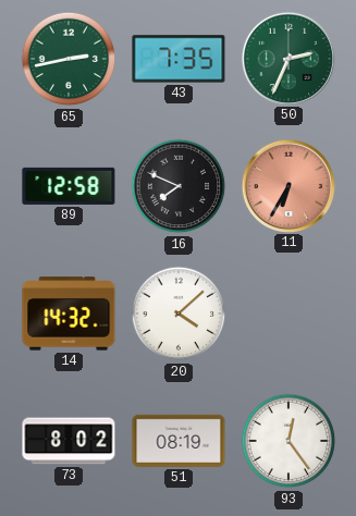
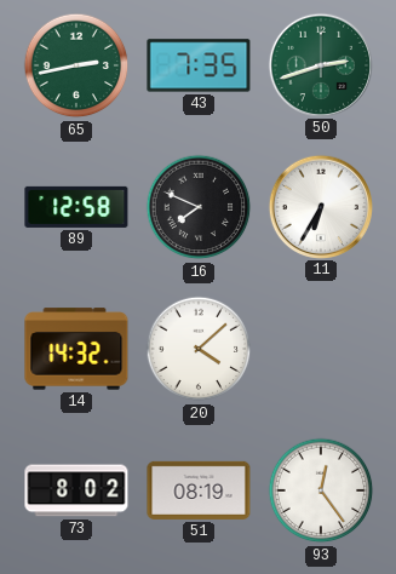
50: 2:34 -> 2:42 (320, 64)
11 dial: salmon -> white (320, 206)
